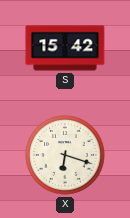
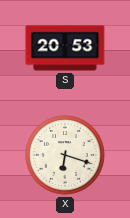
S: 15:42 -> 20:53 (65, 48)
